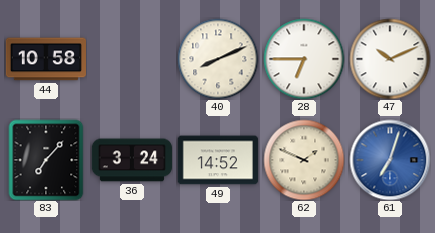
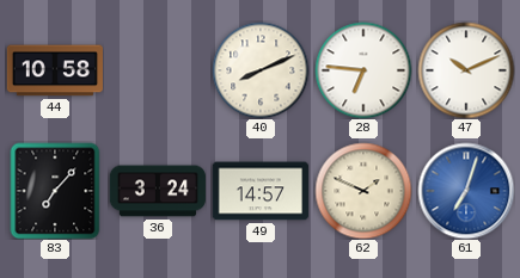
28: 6:45 -> 6:46 (363, 70)
49: 14:52 -> 14:57 (261, 191)
